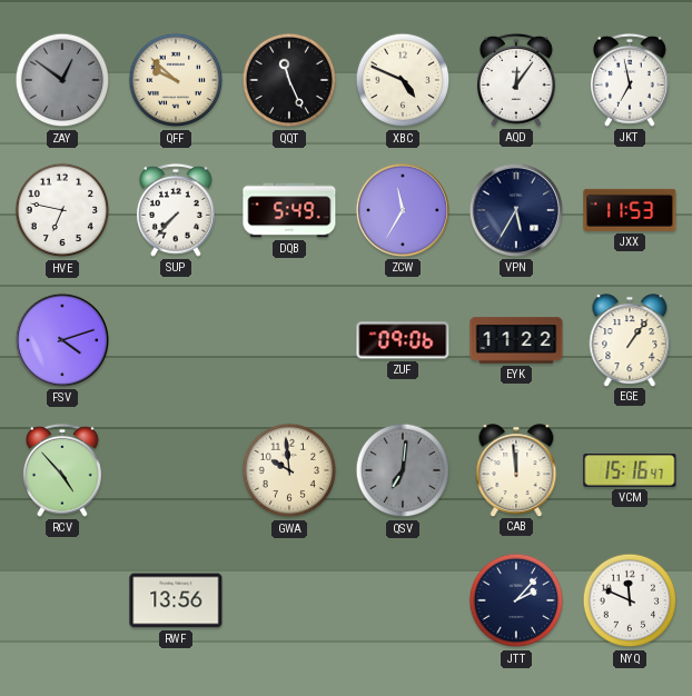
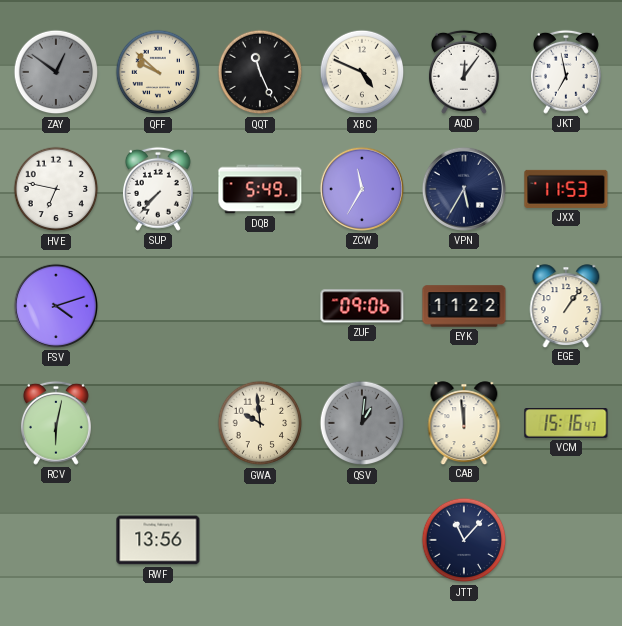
RCV: 4:53 -> 6:02 (56, 423)
QSV: 7:01 -> 1:01 (362, 423)
JTT: 2:07 -> 11:07 (464, 540)
NYQ: 11:49 -> none (630, 600)
